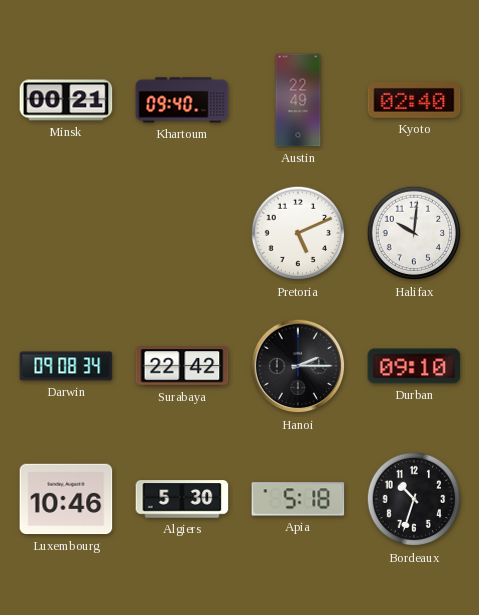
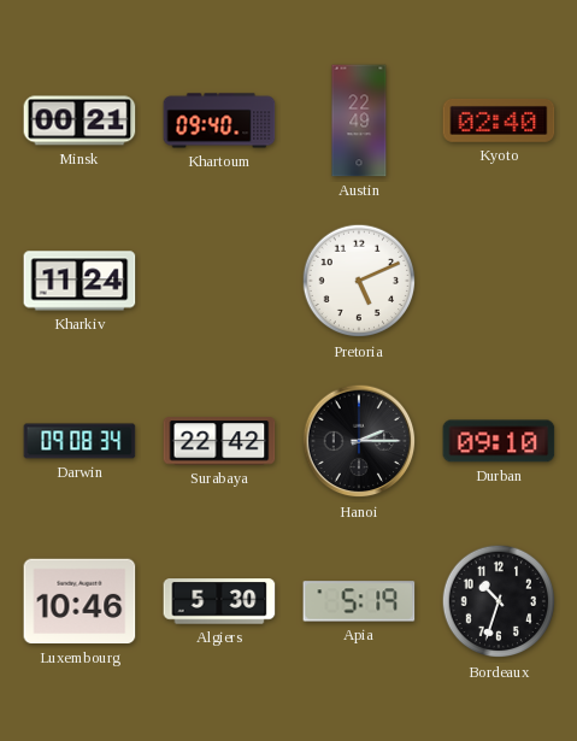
Kharkiv: none -> 11:24 (80, 281)
Halifax: 10:01 -> none (414, 233)
Apia: 5:18 -> 5:19 (359, 601)
